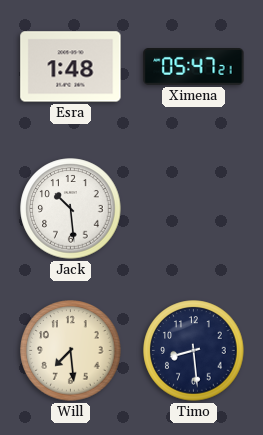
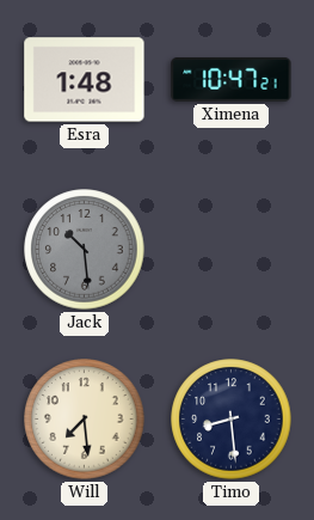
Ximena: 05:47 -> 10:47 (232, 80)
Jack dial: white -> grey (85, 250)
